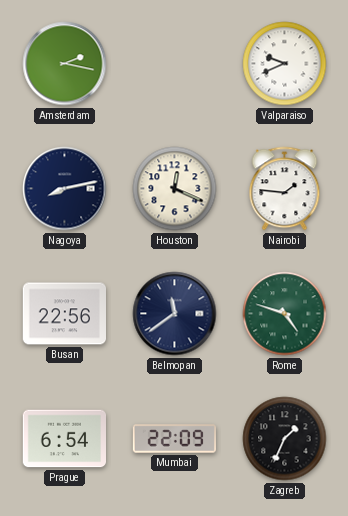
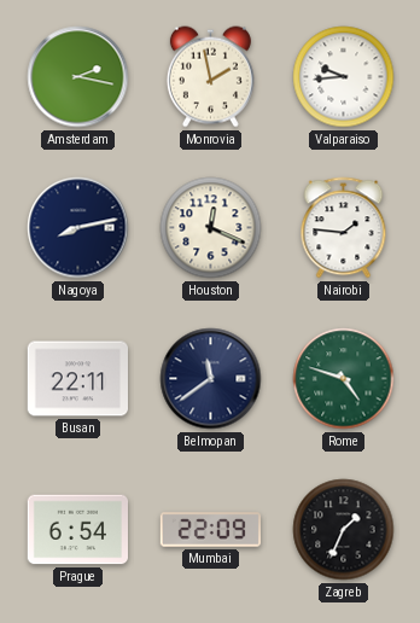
Monrovia: none -> 1:58 (210, 77)
Valparaiso: 9:41 -> 9:44 (344, 77)
Busan: 22:56 -> 22:11 (77, 379)
